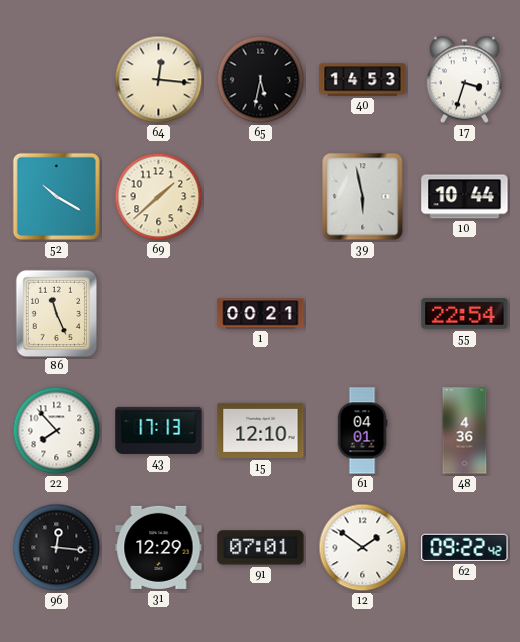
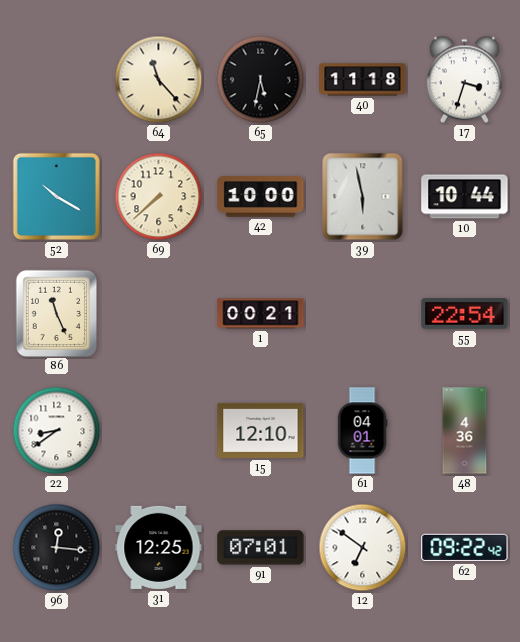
64: 12:16 -> 11:23 (159, 80)
40: 14:53 -> 11:18 (363, 80)
69: 1:38 -> 7:38 (159, 197)
42: none -> 10:00 (261, 197)
22: 7:53 -> 8:39 (57, 431)
43: 17:13 -> none (159, 430)
31: 12:29 -> 12:25 (159, 547)
12: 1:51 -> 6:51 (363, 548)
